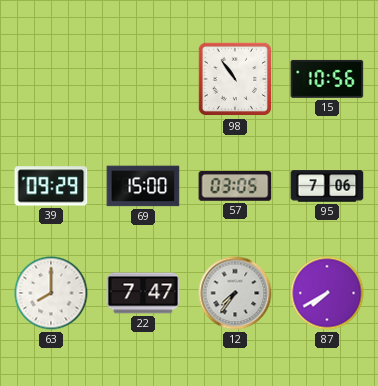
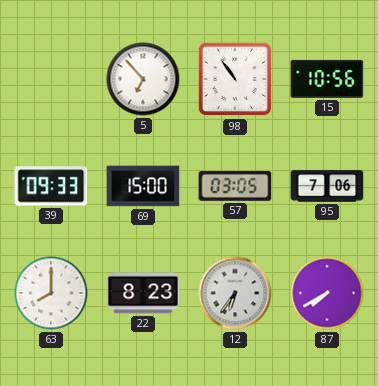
5: none -> 6:53 (143, 79)
39: 09:29 -> 09:33 (51, 186)
22: 7:47 -> 8:23 (143, 293)
12: 7:36 -> 6:36 (235, 293)
